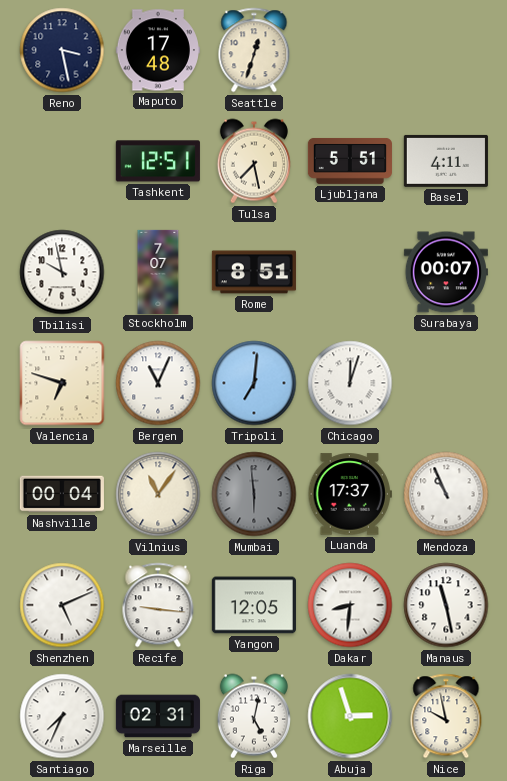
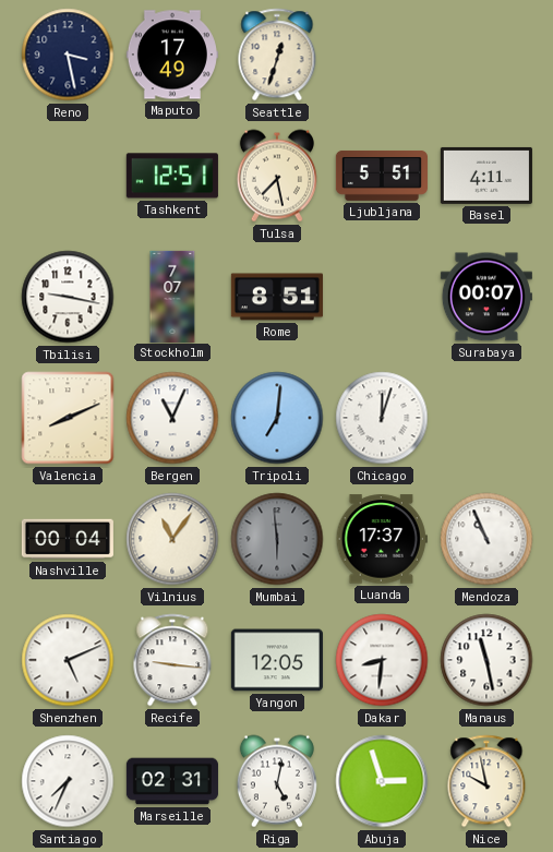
Maputo: 17:48 -> 17:49 (172, 55)
Tbilisi: 9:58 -> 9:17 (68, 297)
Valencia: 6:48 -> 8:11 (68, 418)
